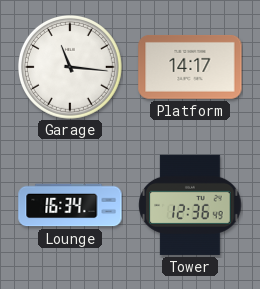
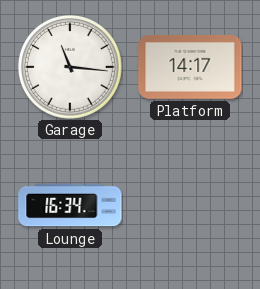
Tower: 12:36 -> none (190, 205)
